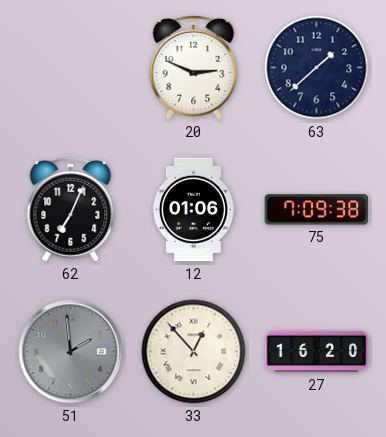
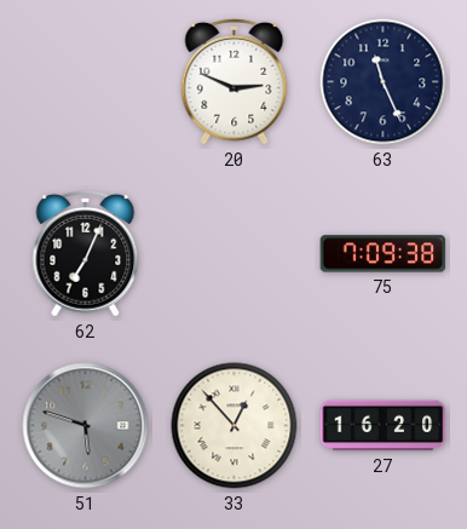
63: 1:38 -> 11:26 (384, 82)
12: 01:06 -> none (193, 210)
51: 1:59 -> 5:48 (86, 426)
